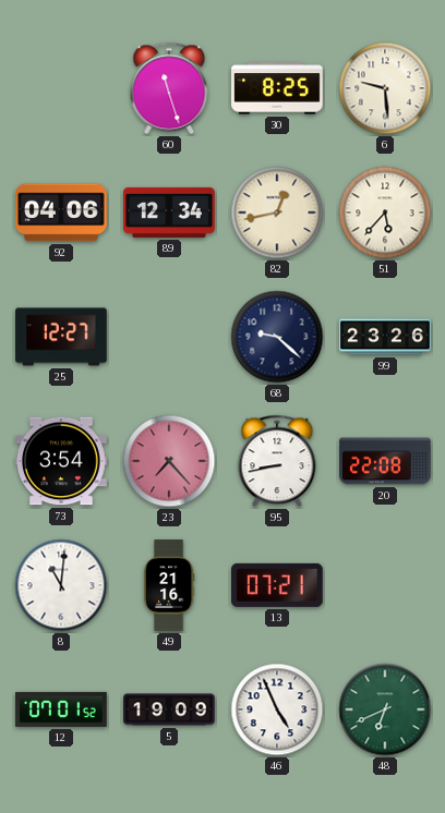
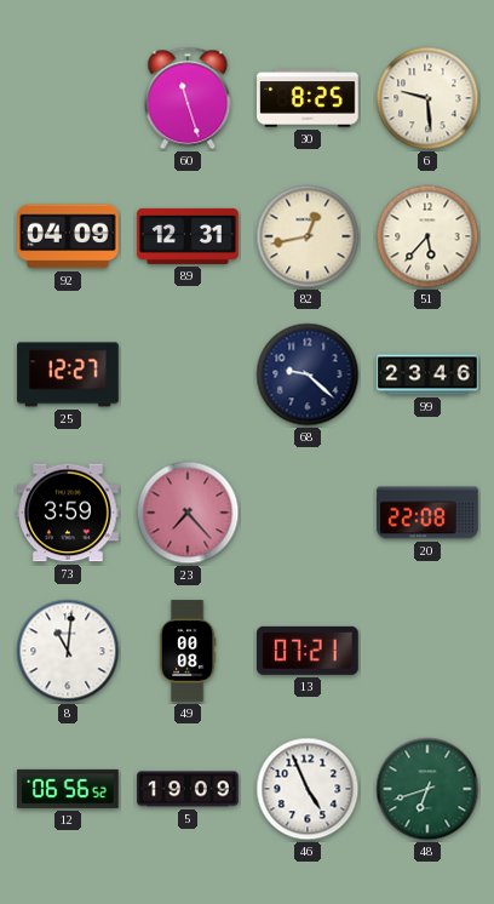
92: 04:06 -> 04:09 (68, 236)
89: 12:34 -> 12:31 (188, 236)
99: 23:26 -> 23:46 (427, 374)
73: 3:54 -> 3:59 (68, 513)
95: 8:43 -> none (277, 461)
49: 21:16 -> 00:08 (188, 651)
12: 07:01 -> 06:56 (68, 789)
48: 6:41 -> 6:42 (427, 789)
